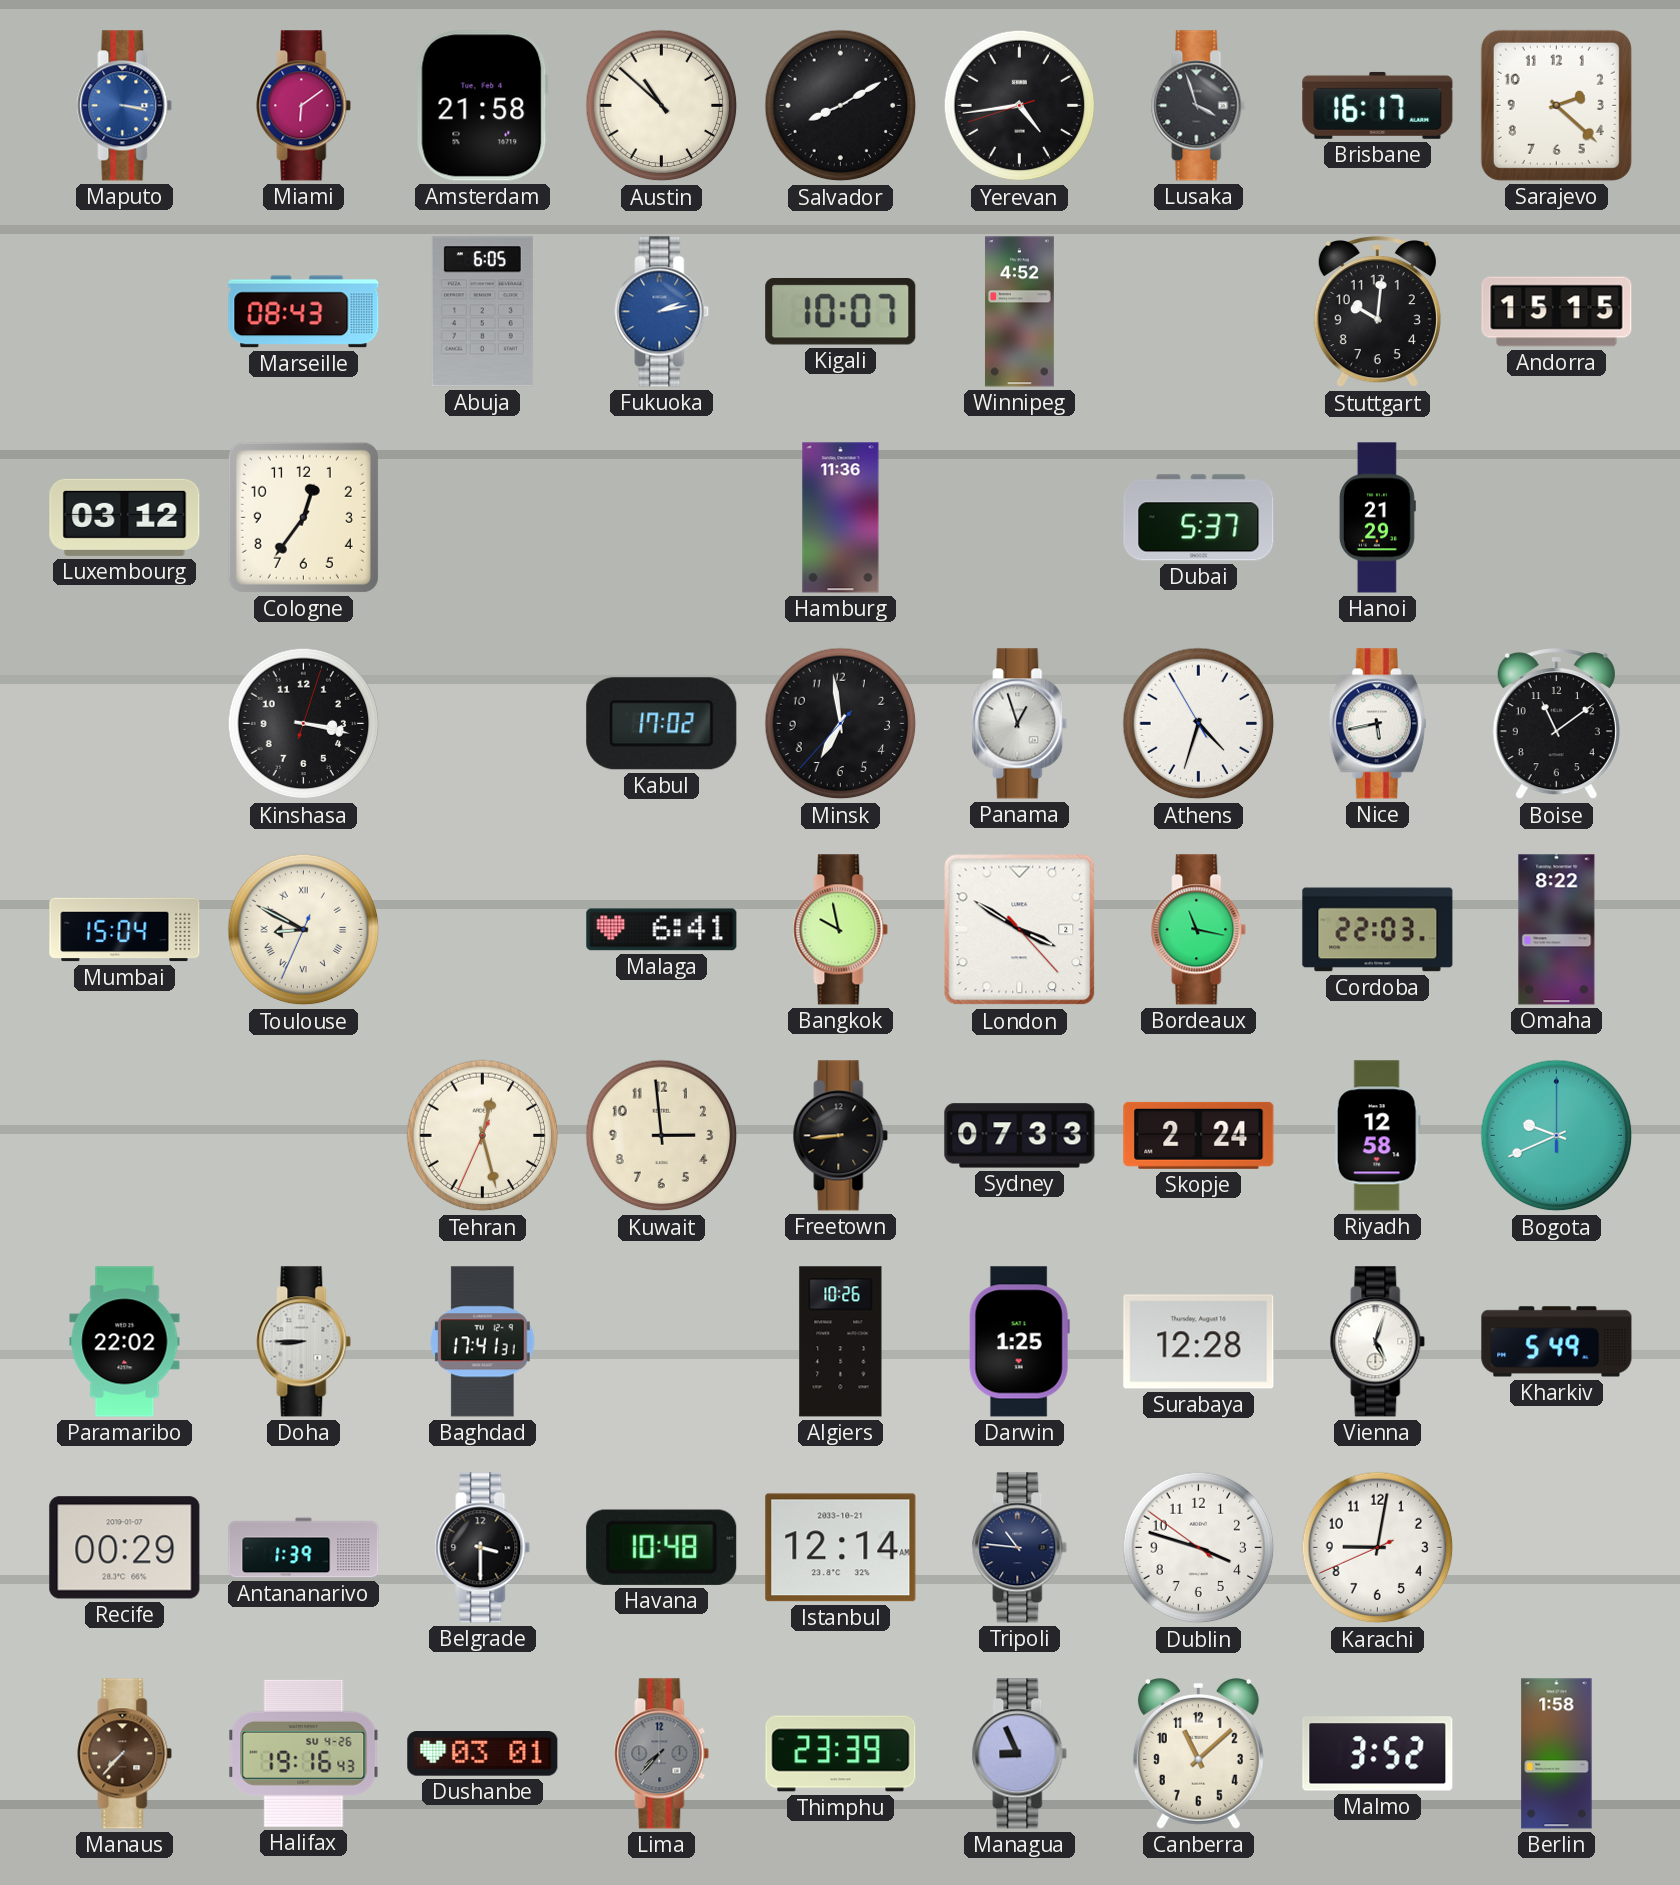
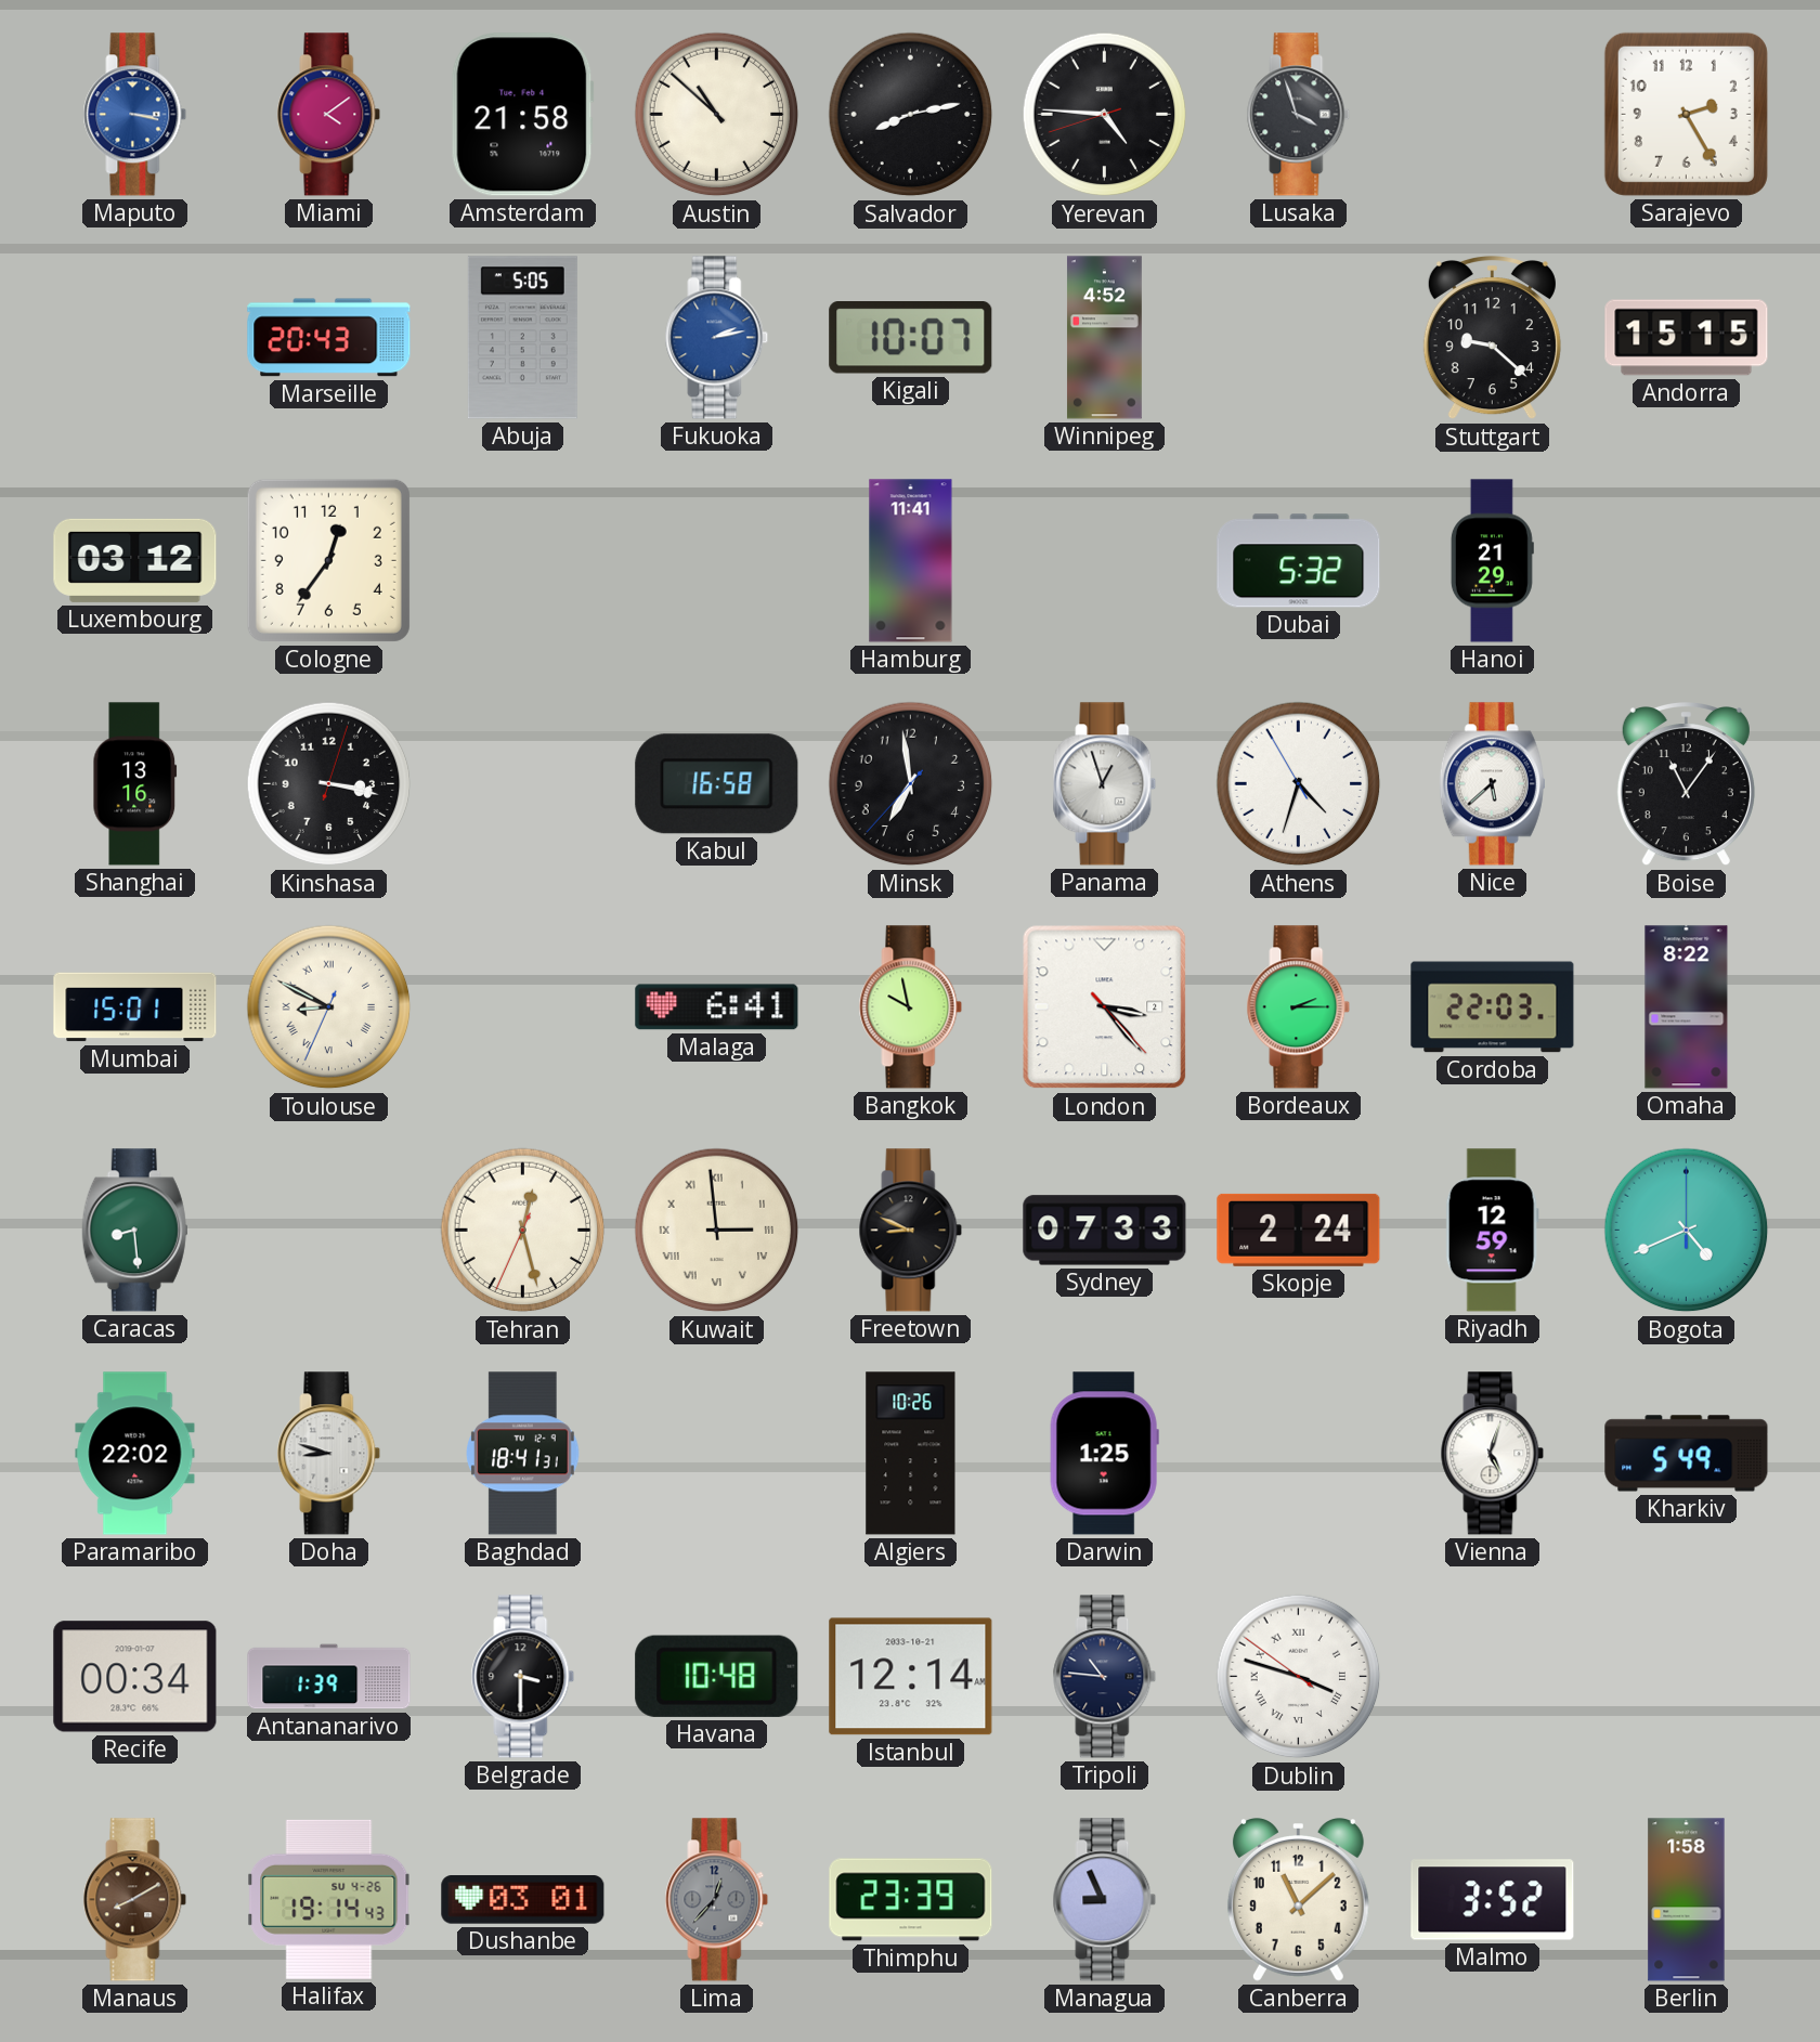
Miami: 6:09 -> 4:09 (329, 115)
Salvador: 8:10 -> 8:13 (911, 115)
Yerevan: 4:43 -> 4:45 (1105, 115)
Brisbane: 16:17 -> none (1378, 105)
Sarajevo: 2:22 -> 2:25 (1686, 114)
Marseille: 08:43 -> 20:43 (329, 338)
Abuja: 6:05 -> 5:05 (522, 338)
Stuttgart: 10:01 -> 9:22 (1492, 339)
Hamburg: 11:36 -> 11:41 (911, 561)
Dubai: 5:37 -> 5:32 (1299, 561)
Shanghai: none -> 13:16 (135, 784)
Kabul: 17:02 -> 16:58 (717, 784)
Nice: 5:43 -> 5:38 (1492, 784)
Boise: 11:09 -> 11:06 (1686, 785)
Mumbai: 15:04 -> 15:01 (135, 1007)
London: 3:50 -> 3:23 (1105, 1007)
Bordeaux: 11:17 -> 2:15 (1299, 1007)
Caracas: none -> 8:29 (134, 1231)
Kuwait numerals: Arabic -> Roman (717, 1231)
Freetown: 8:44 -> 8:49 (911, 1231)
Riyadh: 12:58 -> 12:59 (1492, 1231)
Bogota: 9:41 -> 4:41 (1687, 1231)
Doha: 8:45 -> 8:48 (329, 1454)
Baghdad: 17:41 -> 18:41 (523, 1454)
Surabaya: 12:28 -> none (1199, 1342)
Recife: 00:29 -> 00:34 (135, 1677)
Dublin numerals: Arabic -> Roman (1299, 1677)
Karachi: 9:01 -> none (1378, 1548)
Manaus: 7:37 -> 8:10 (135, 1900)
Halifax: 19:16 -> 19:14 (329, 1899)
Lima: 7:37 -> 12:37 (717, 1900)
